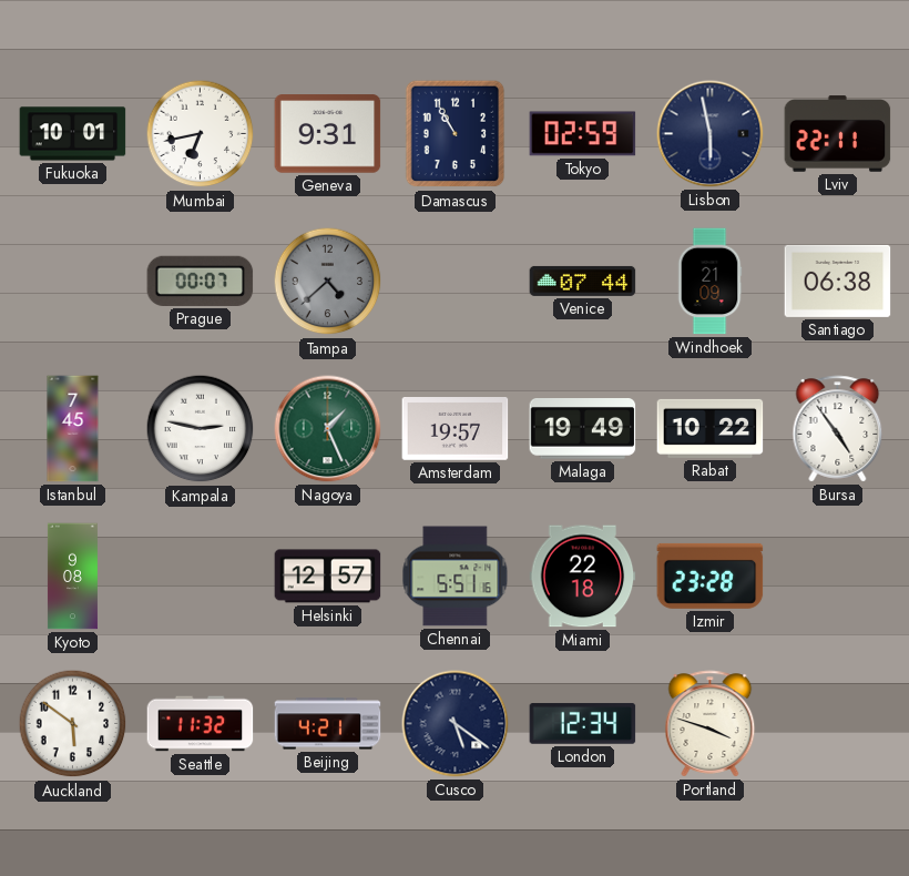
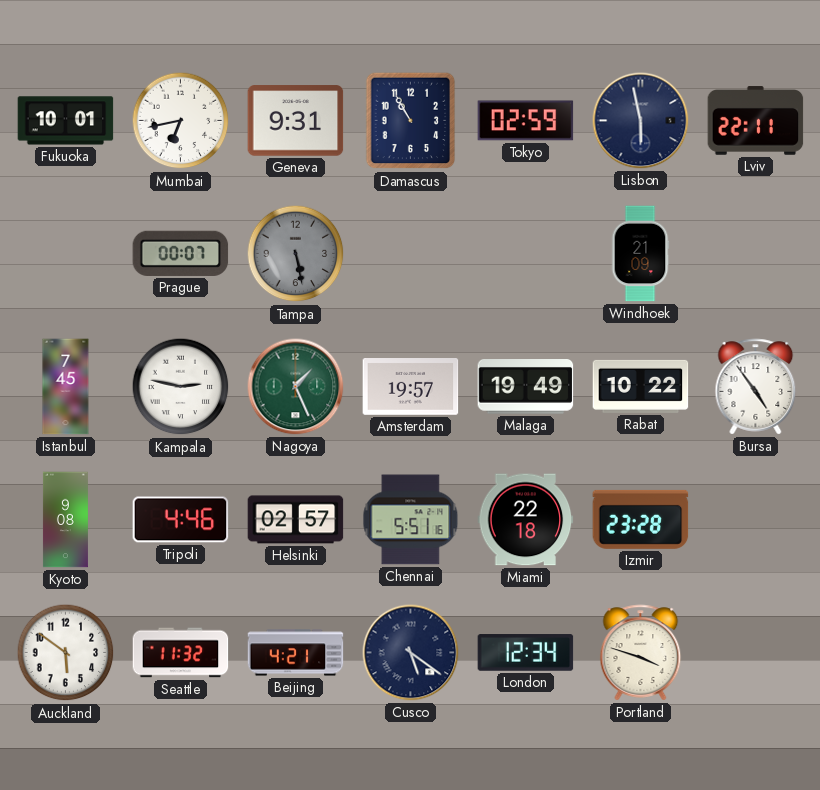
Tampa: 4:38 -> 5:28 (296, 254)
Venice: 07:44 -> none (583, 281)
Santiago: 06:38 -> none (838, 281)
Tripoli: none -> 4:46 (181, 520)
Helsinki: 12:57 -> 02:57 (296, 520)
